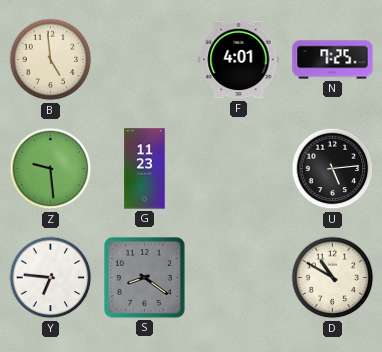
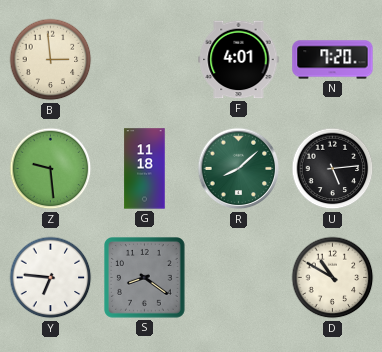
B: 4:59 -> 2:59 (51, 60)
N: 7:25 -> 7:20 (333, 60)
G: 11:23 -> 11:18 (145, 169)
R: none -> 8:08 (239, 169)
